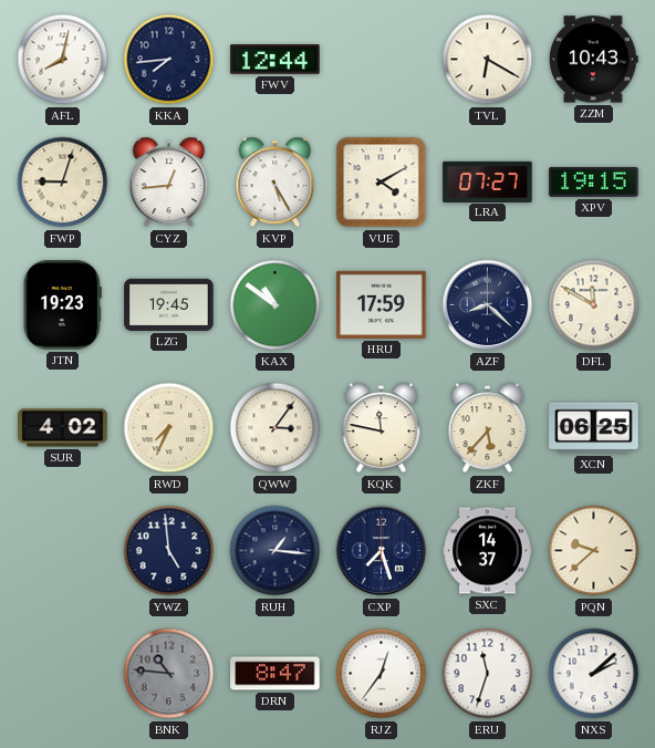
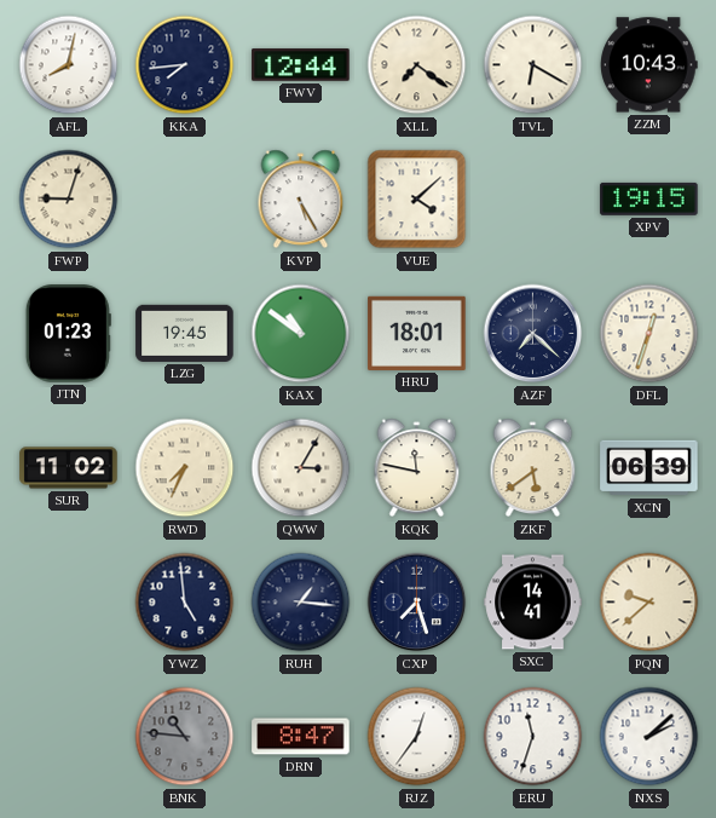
XLL: none -> 7:21 (417, 65)
CYZ: 12:44 -> none (169, 183)
VUE: 4:10 -> 4:08 (417, 200)
LRA: 07:27 -> none (488, 181)
JTN: 19:23 -> 01:23 (68, 334)
HRU: 17:59 -> 18:01 (417, 333)
AZF: 8:22 -> 7:22 (533, 334)
DFL: 11:50 -> 12:33 (649, 334)
SUR: 4:02 -> 11:02 (69, 468)
QWW: 3:06 -> 3:05 (301, 468)
ZKF: 5:37 -> 5:39 (533, 468)
XCN: 06:25 -> 06:39 (649, 468)
SXC: 14:37 -> 14:41 (533, 603)
